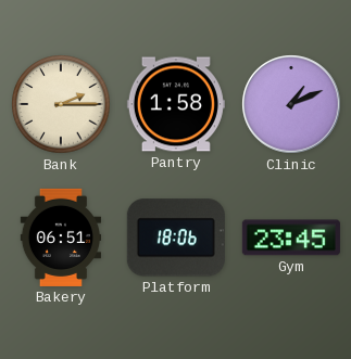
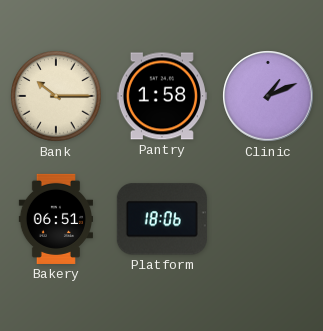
Bank: 2:15 -> 10:15 (56, 96)
Gym: 23:45 -> none (291, 238)
